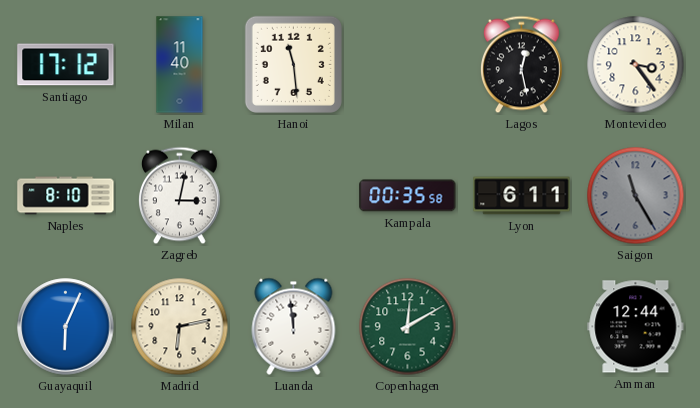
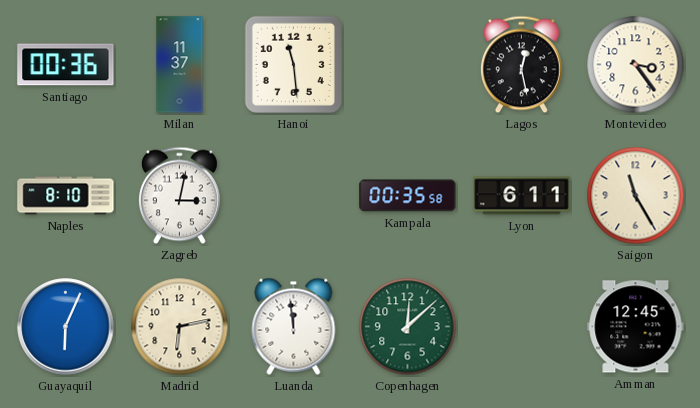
Santiago: 17:12 -> 00:36 (66, 65)
Milan: 11:40 -> 11:37 (180, 65)
Saigon dial: grey -> cream (636, 196)
Copenhagen: 12:10 -> 12:08 (408, 327)
Amman: 12:44 -> 12:45 (636, 327)
